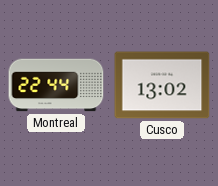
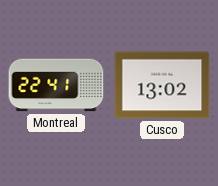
Montreal: 22:44 -> 22:41 (56, 85)
